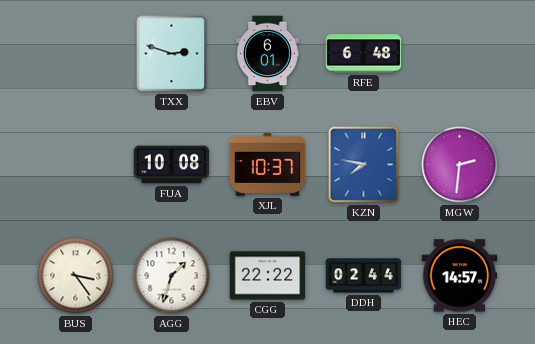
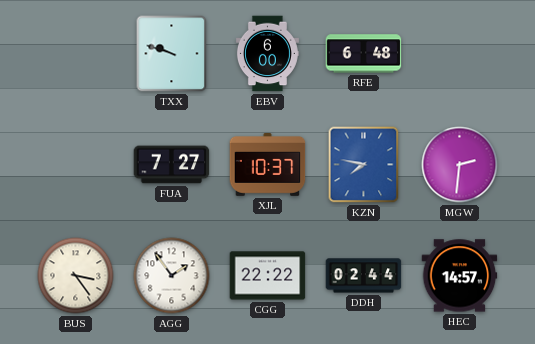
TXX: 2:48 -> 9:48 (172, 54)
EBV: 6:01 -> 6:00 (267, 54)
FUA: 10:08 -> 7:27 (172, 165)
AGG: 1:33 -> 1:54 (172, 276)
